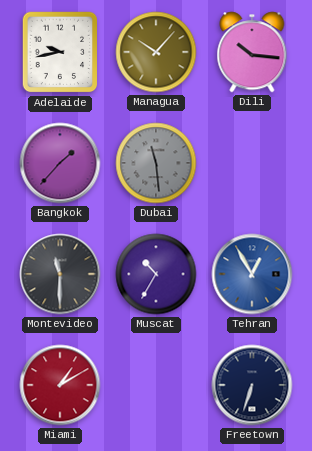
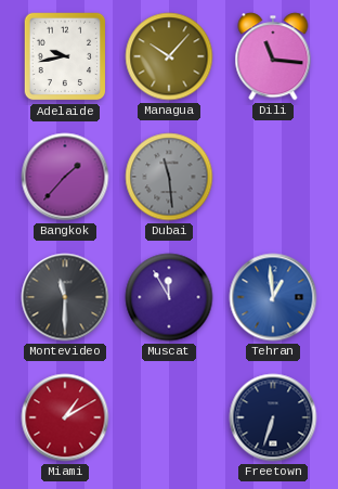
Dili: 10:16 -> 11:16 (273, 56)
Muscat: 10:35 -> 11:55 (169, 297)
Tehran: 12:55 -> 12:59 (273, 297)
